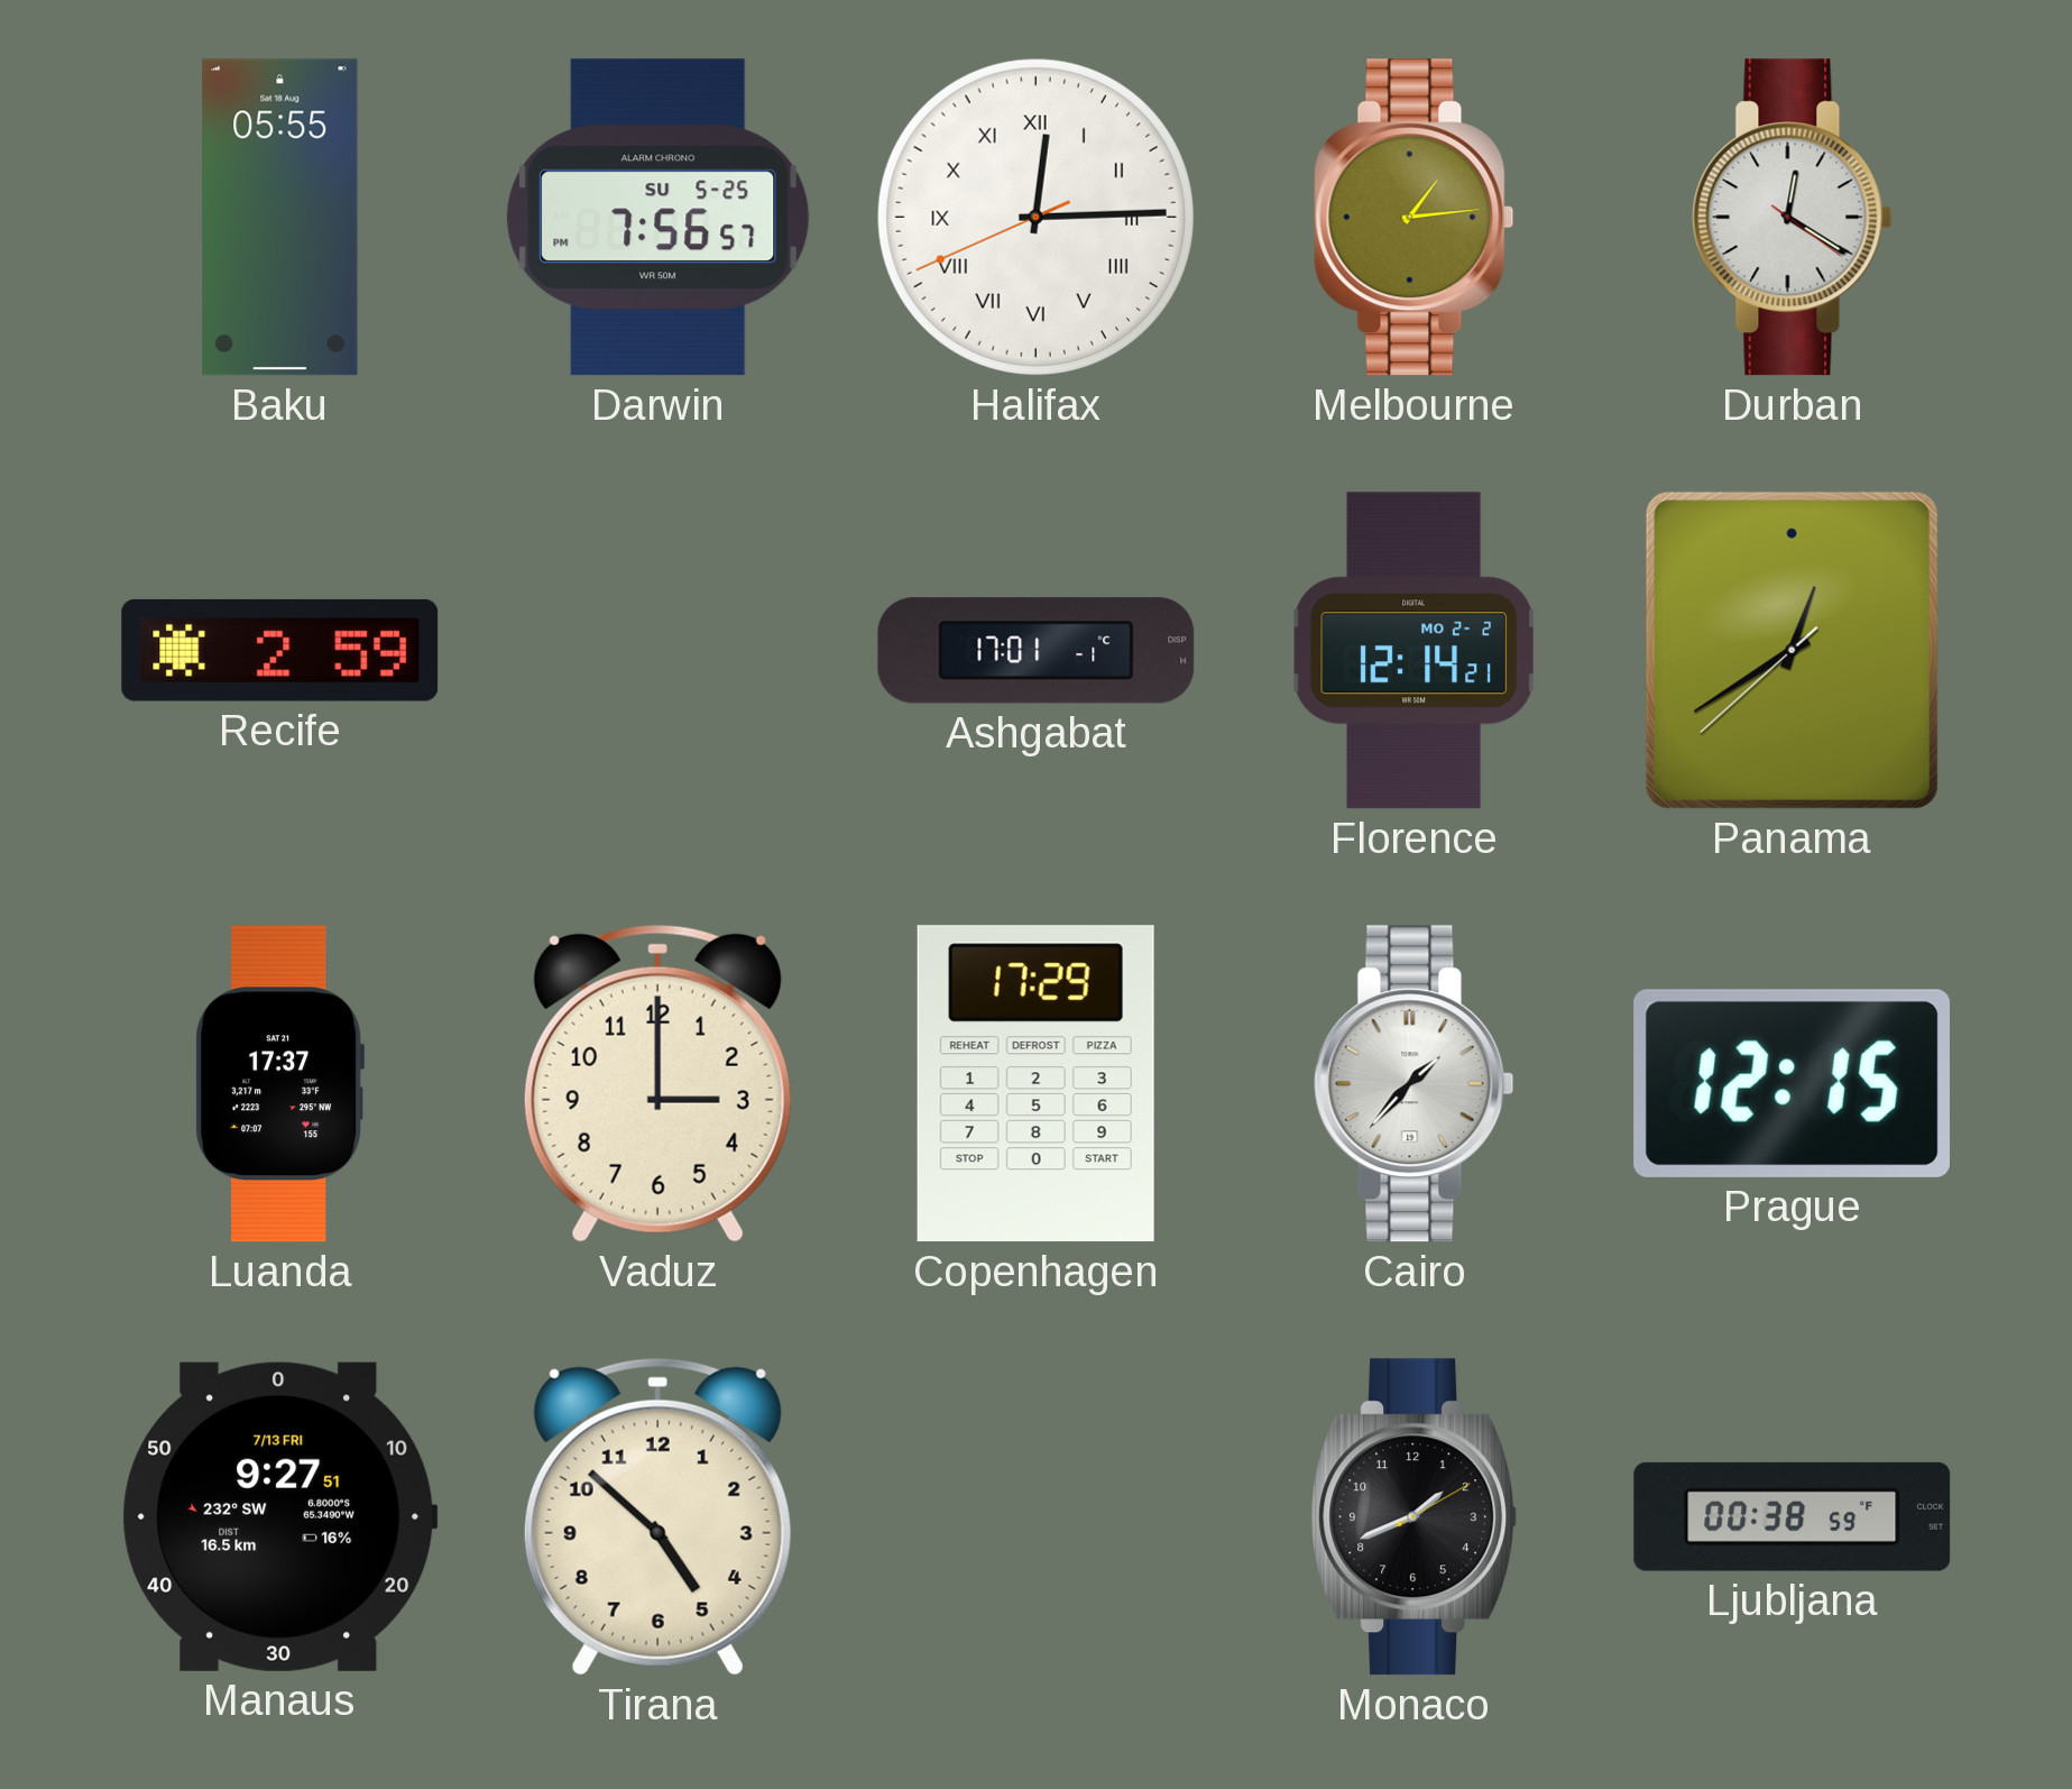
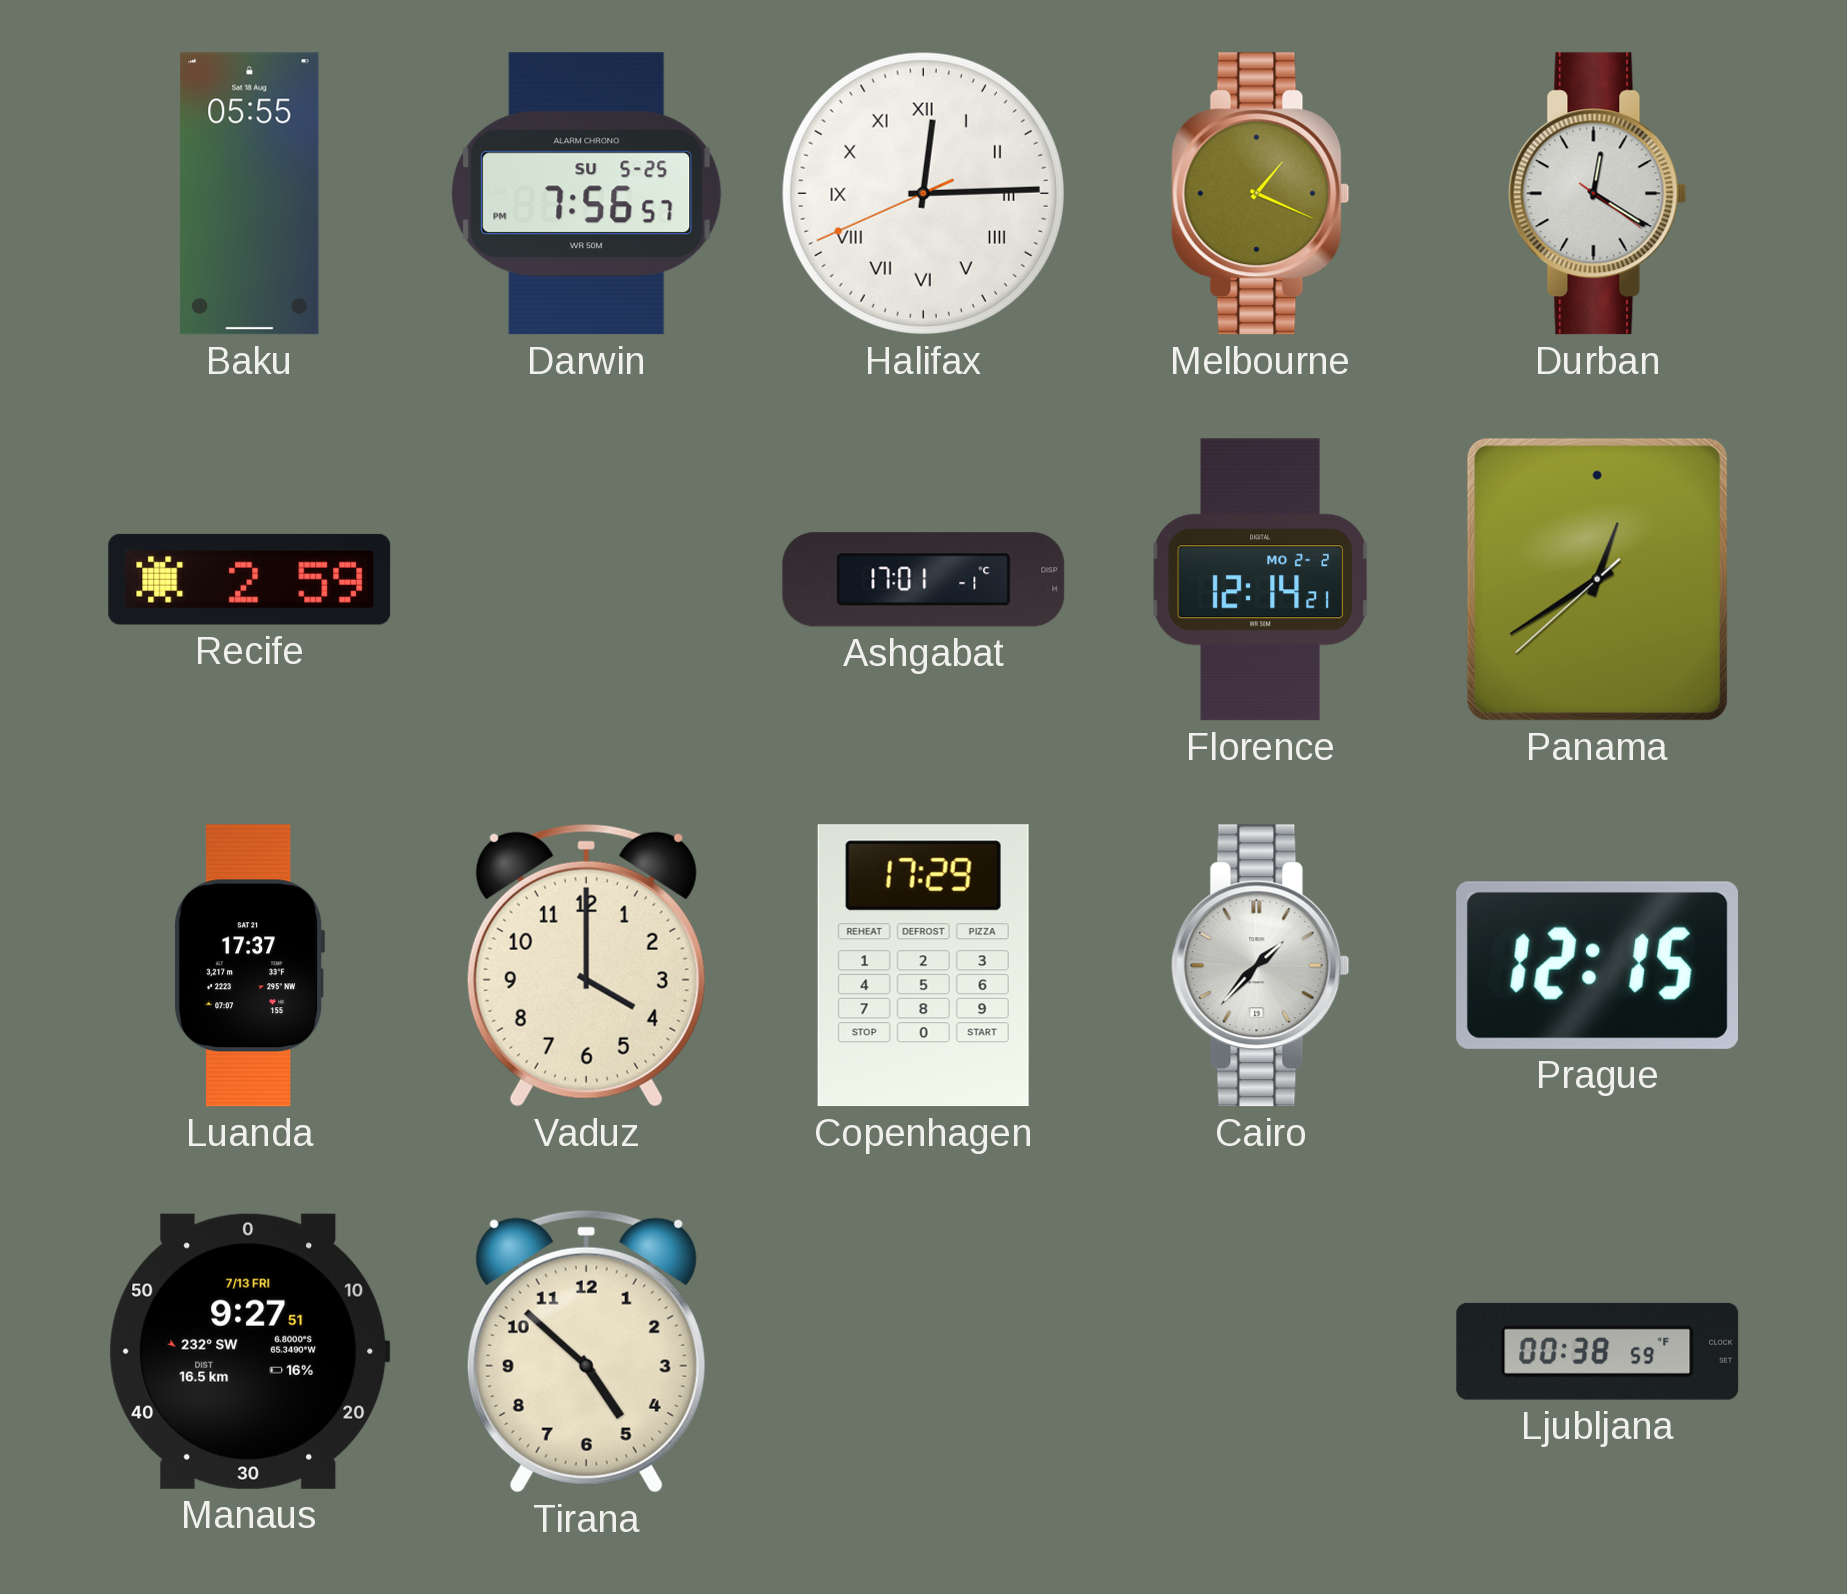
Melbourne: 1:14 -> 1:19 (1261, 194)
Vaduz: 3:00 -> 4:00 (586, 965)
Monaco: 1:41 -> none (1415, 1517)
